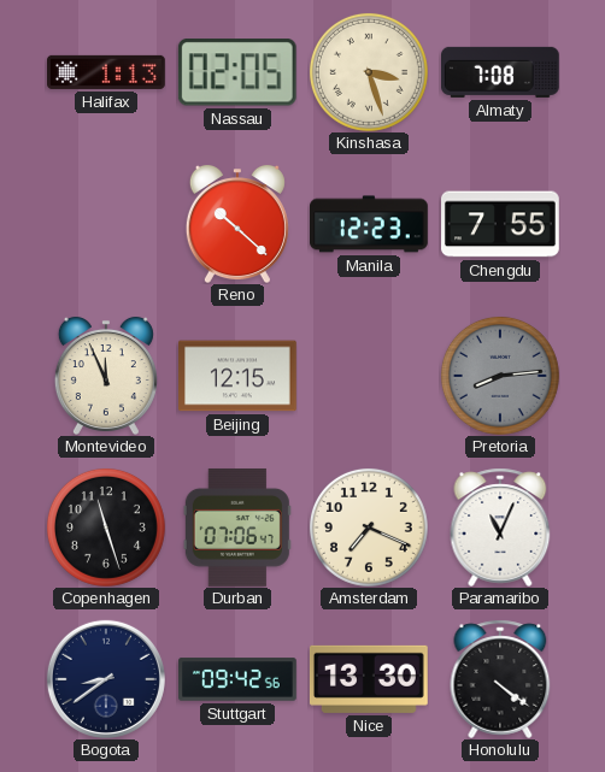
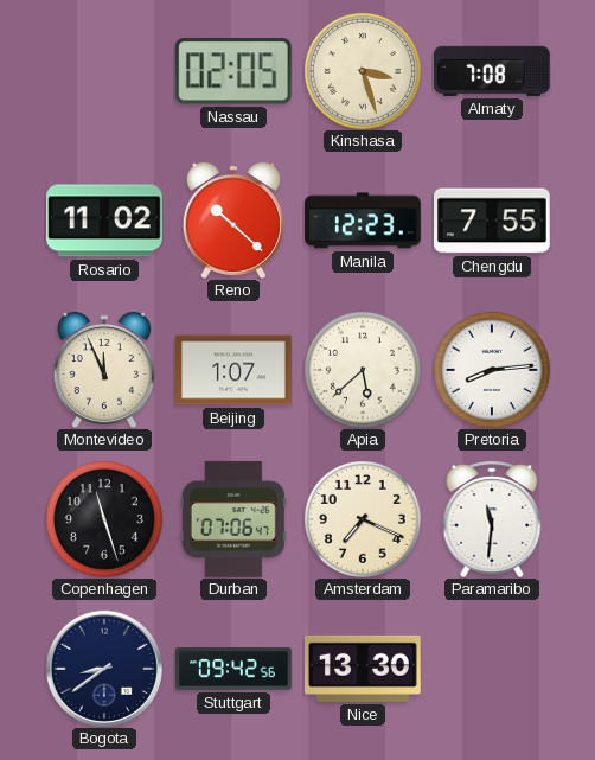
Halifax: 1:13 -> none (107, 72)
Rosario: none -> 11:02 (105, 221)
Beijing: 12:15 -> 1:07 (235, 370)
Apia: none -> 5:38 (363, 370)
Pretoria dial: grey -> white (492, 370)
Paramaribo: 11:04 -> 11:31 (492, 519)
Honolulu: 4:21 -> none (500, 679)
